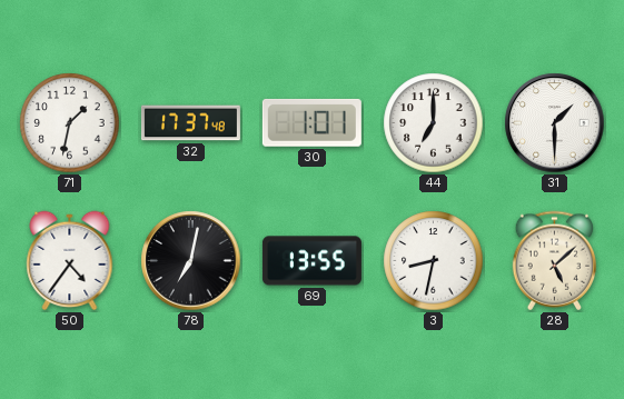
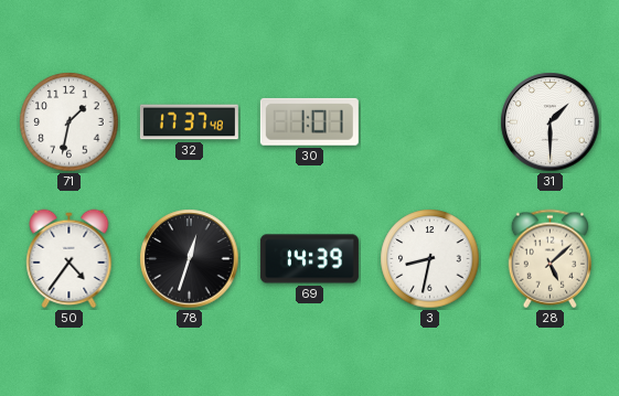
44: 7:00 -> none (434, 123)
78: 7:02 -> 12:33 (190, 259)
69: 13:55 -> 14:39 (309, 259)
